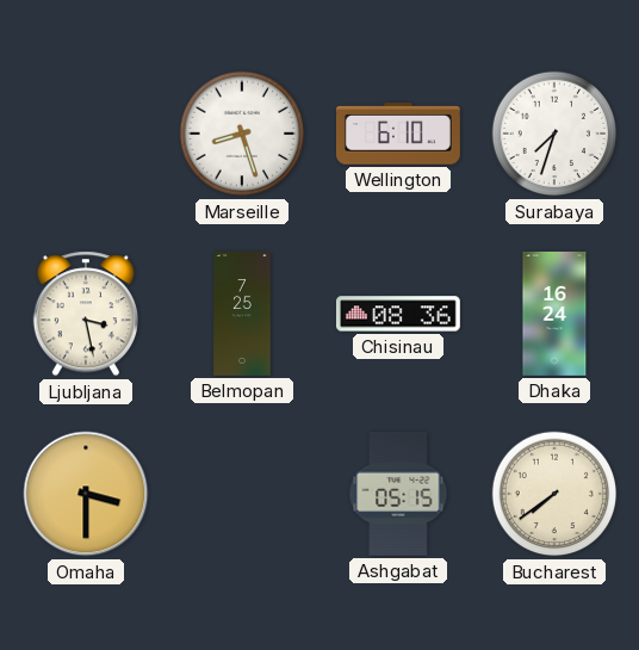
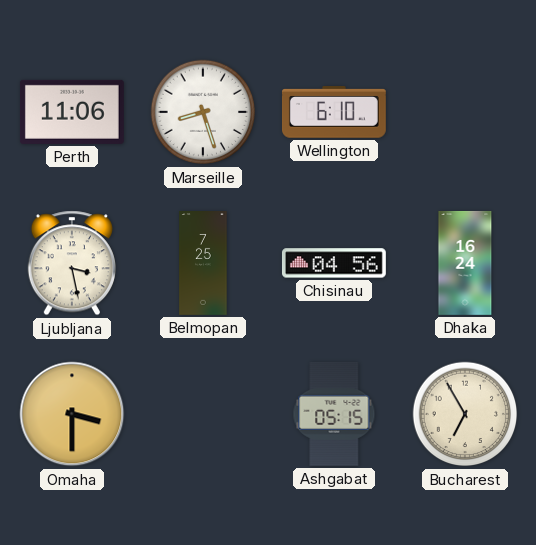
Perth: none -> 11:06 (72, 112)
Surabaya: 7:33 -> none (554, 134)
Chisinau: 08:36 -> 04:56 (334, 263)
Bucharest: 7:39 -> 6:55 (465, 414)
